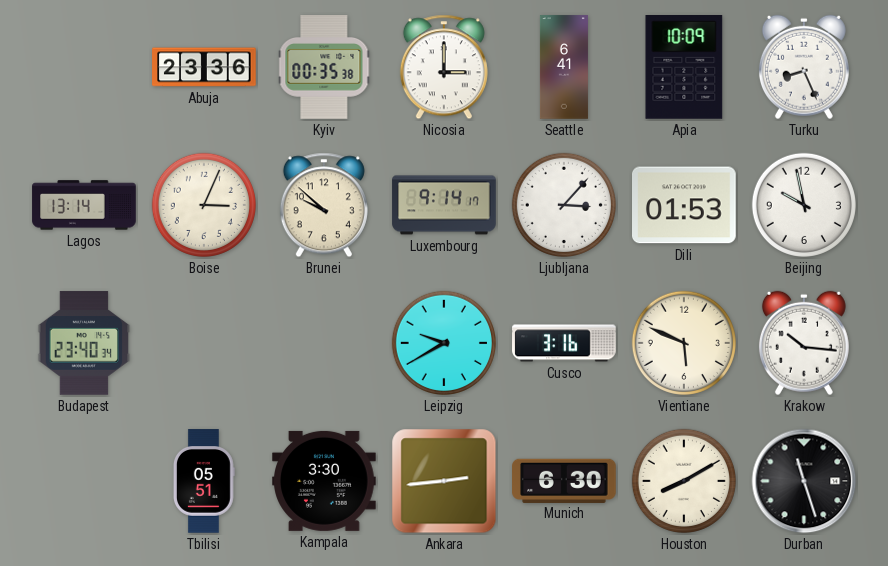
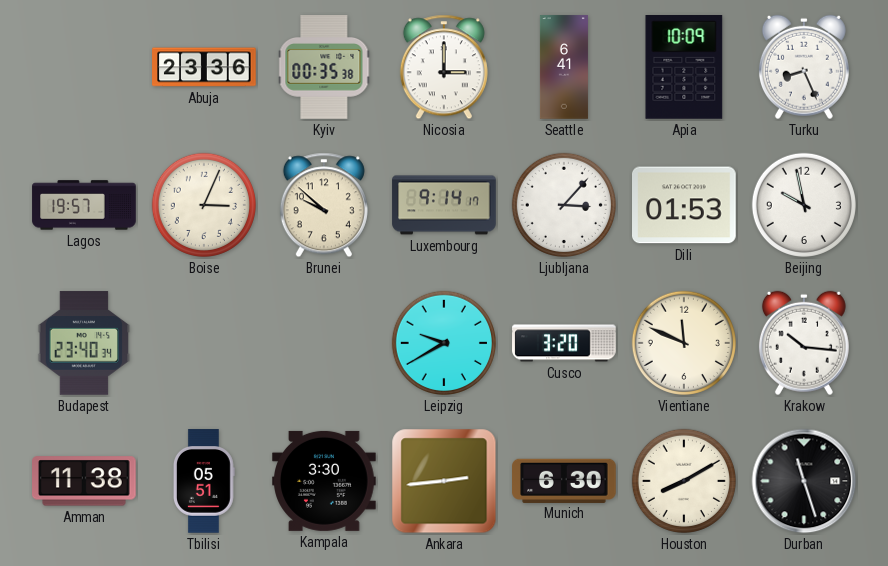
Lagos: 13:14 -> 19:57 (84, 205)
Cusco: 3:16 -> 3:20 (564, 343)
Vientiane: 5:49 -> 11:49 (684, 343)
Amman: none -> 11:38 (85, 481)
